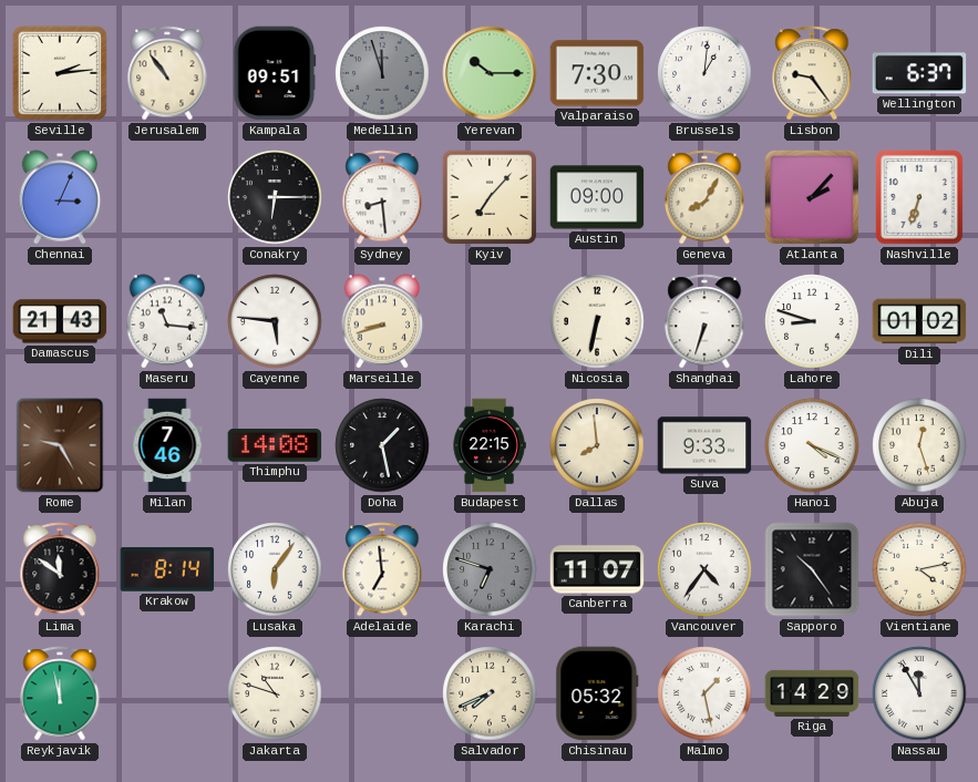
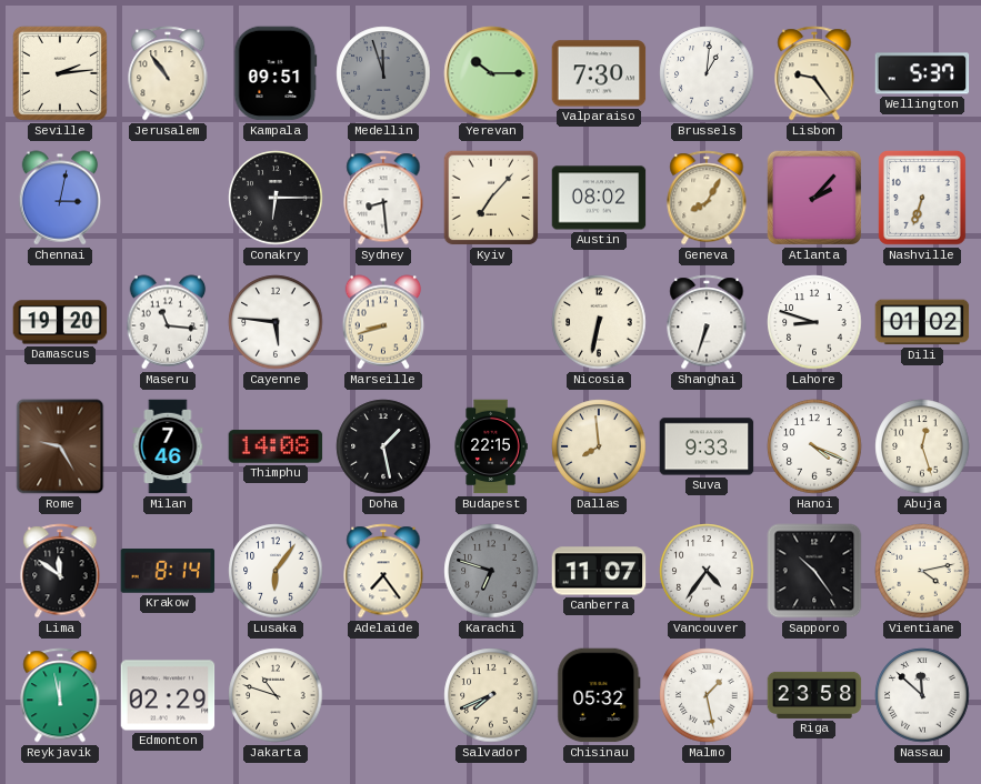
Wellington: 6:37 -> 5:37 (922, 73)
Chennai: 3:04 -> 3:02 (60, 198)
Austin: 09:00 -> 08:02 (599, 198)
Damascus: 21:43 -> 19:20 (60, 322)
Adelaide: 6:59 -> 7:24 (383, 571)
Edmonton: none -> 02:29 (168, 695)
Riga: 14:29 -> 23:58 (814, 695)
Nassau: 11:55 -> 11:52 (922, 695)
